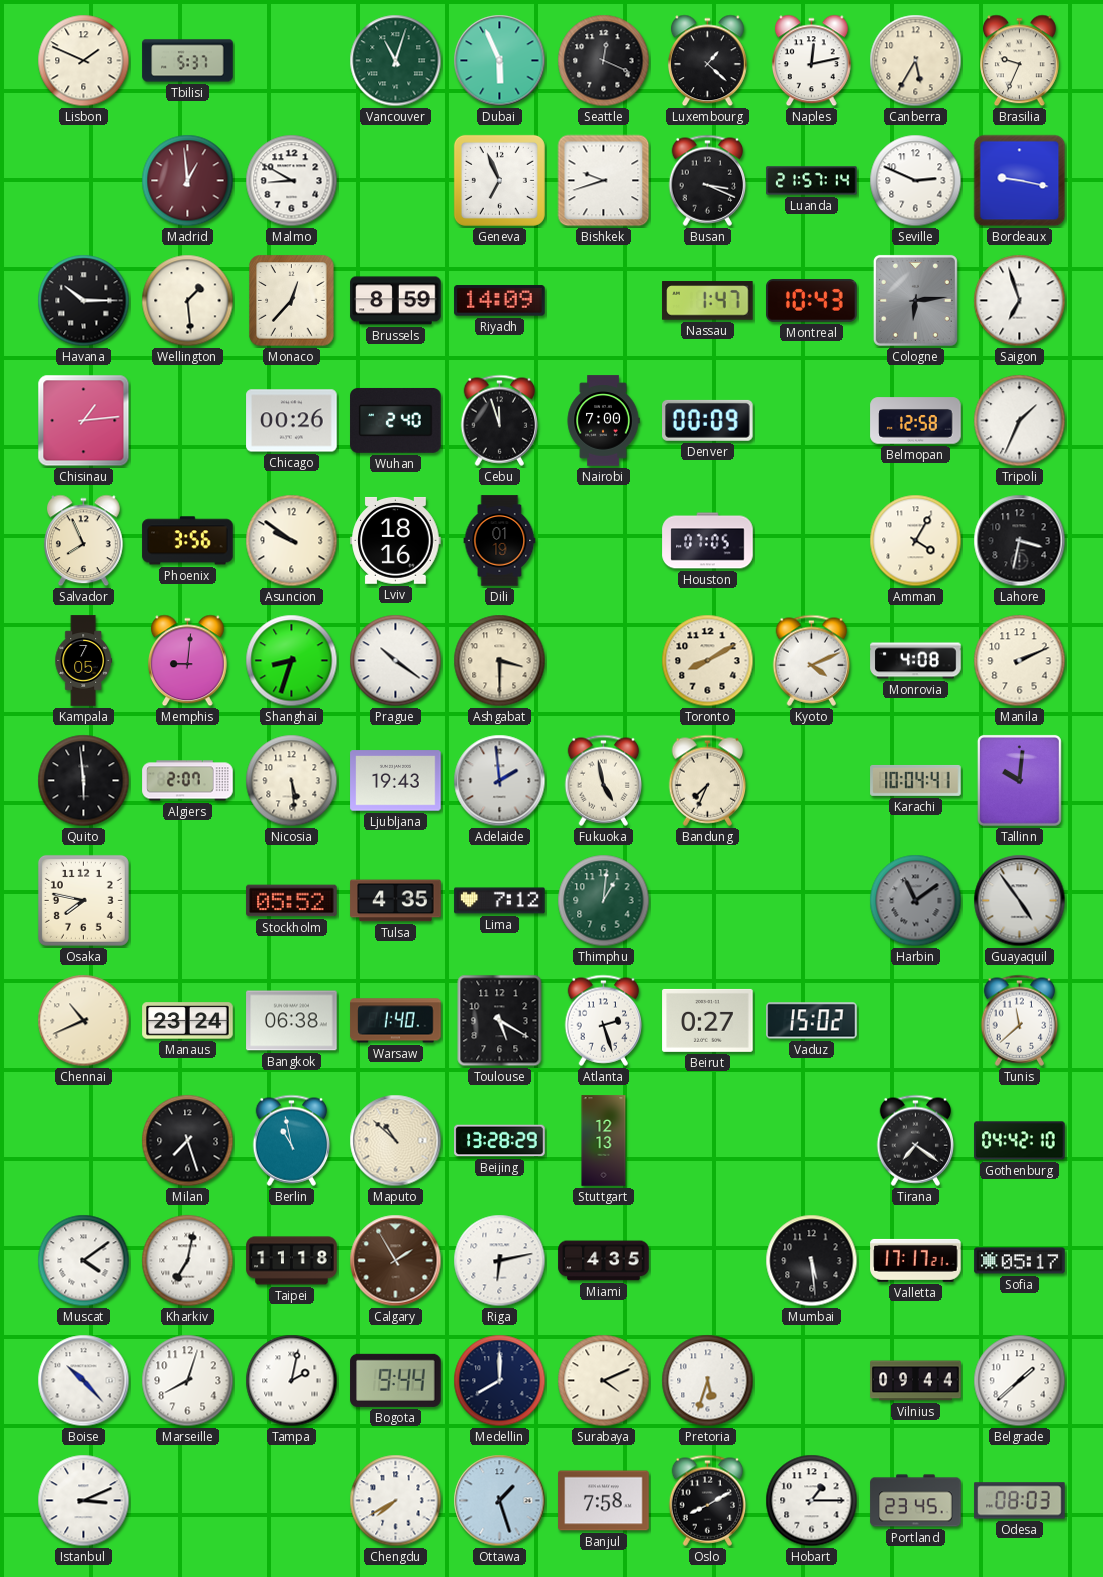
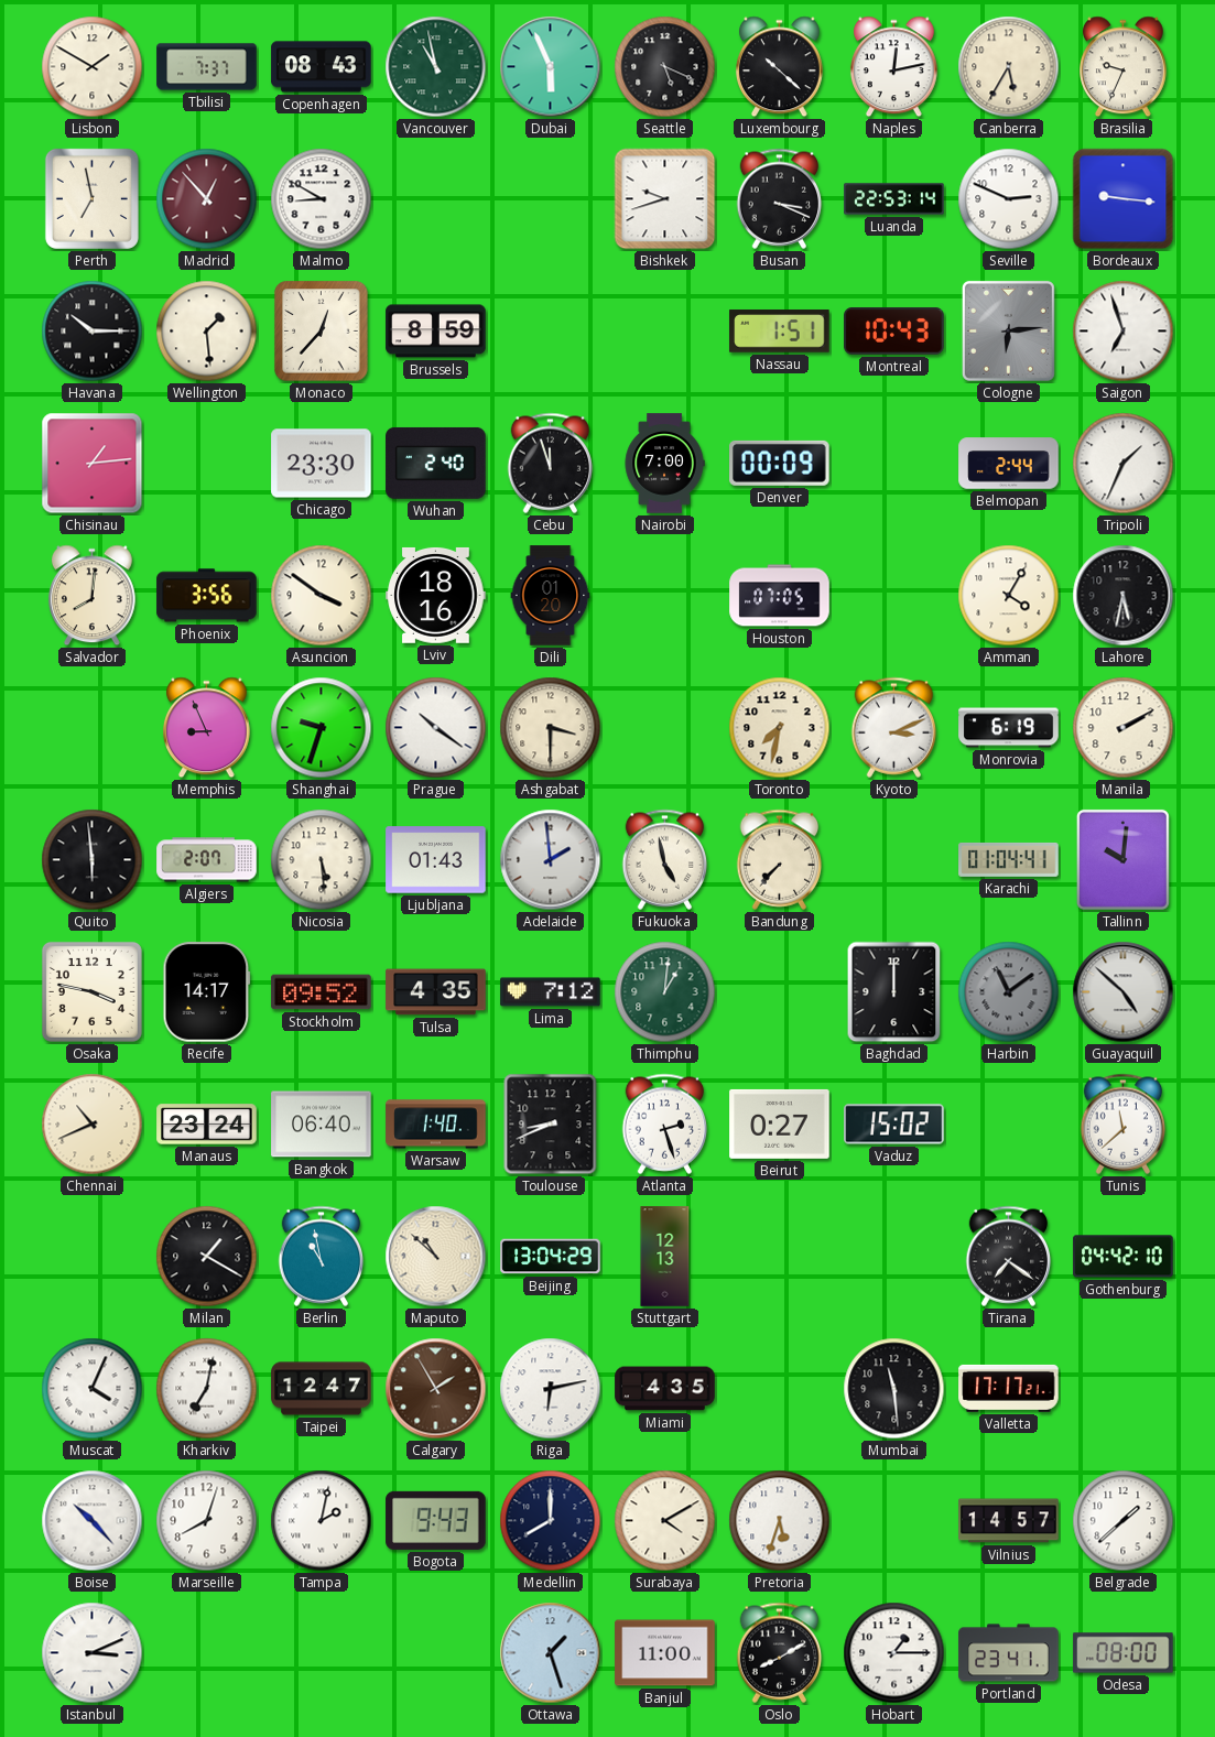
Lisbon: 1:49 -> 1:50 (93, 67)
Tbilisi: 5:37 -> 7:37 (207, 67)
Copenhagen: none -> 08:43 (322, 67)
Vancouver: 11:03 -> 10:58 (436, 67)
Seattle: 12:19 -> 5:19 (665, 67)
Luxembourg: 1:22 -> 10:22 (779, 67)
Perth: none -> 6:58 (91, 198)
Madrid: 12:59 -> 12:53 (207, 199)
Geneva: 6:56 -> none (499, 180)
Luanda: 21:57 -> 22:53 (894, 199)
Bordeaux: 9:17 -> 9:16 (1124, 199)
Riyadh: 14:09 -> none (500, 301)
Nassau: 1:47 -> 1:51 (780, 332)
Chicago: 00:26 -> 23:30 (322, 464)
Belmopan: 12:58 -> 2:44 (1009, 464)
Salvador: 7:56 -> 8:01 (91, 596)
Asuncion: 9:51 -> 3:51 (322, 596)
Dili: 01:19 -> 01:20 (551, 596)
Lahore: 3:32 -> 5:32 (1124, 596)
Kampala: 7:05 -> none (83, 661)
Memphis: 9:01 -> 8:56 (206, 728)
Shanghai: 8:33 -> 9:33 (322, 728)
Toronto: 8:10 -> 7:32 (780, 728)
Kyoto: 4:11 -> 3:11 (894, 727)
Monrovia: 4:08 -> 6:19 (1009, 728)
Manila: 2:11 -> 2:10 (1124, 728)
Ljubljana: 19:43 -> 01:43 (436, 860)
Bandung: 7:34 -> 7:37 (780, 859)
Karachi: 10:04 -> 01:04 (1009, 859)
Osaka: 7:47 -> 3:47 (91, 991)
Recife: none -> 14:17 (207, 992)
Stockholm: 05:52 -> 09:52 (322, 992)
Baghdad: none -> 12:00 (894, 992)
Guayaquil: 4:54 -> 4:52 (1124, 992)
Bangkok: 06:38 -> 06:40 (322, 1125)
Toulouse: 5:20 -> 8:41 (551, 1125)
Milan: 7:27 -> 1:20 (207, 1257)
Beijing: 13:28 -> 13:04 (551, 1257)
Muscat: 4:09 -> 4:04 (93, 1389)
Taipei: 11:18 -> 12:47 (322, 1389)
Mumbai: 5:29 -> 11:29 (894, 1389)
Sofia: 05:17 -> none (1020, 1261)
Bogota: 9:44 -> 9:43 (436, 1520)
Surabaya: 4:11 -> 4:10 (665, 1521)
Vilnius: 09:44 -> 14:57 (1009, 1521)
Chengdu: 7:40 -> none (396, 1501)
Banjul: 7:58 -> 11:00 (665, 1653)
Portland: 23:45 -> 23:41 (1009, 1653)
Odesa: 08:03 -> 08:00 (1124, 1653)
